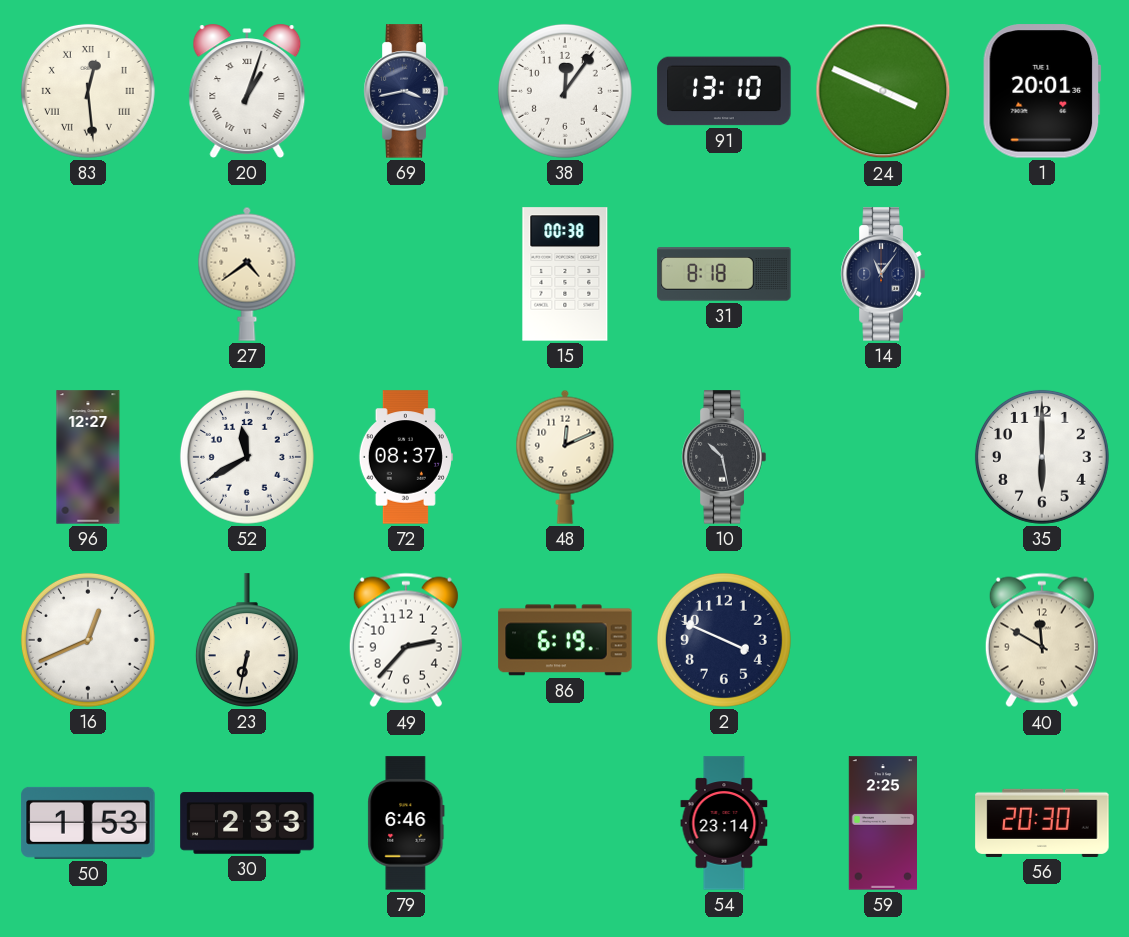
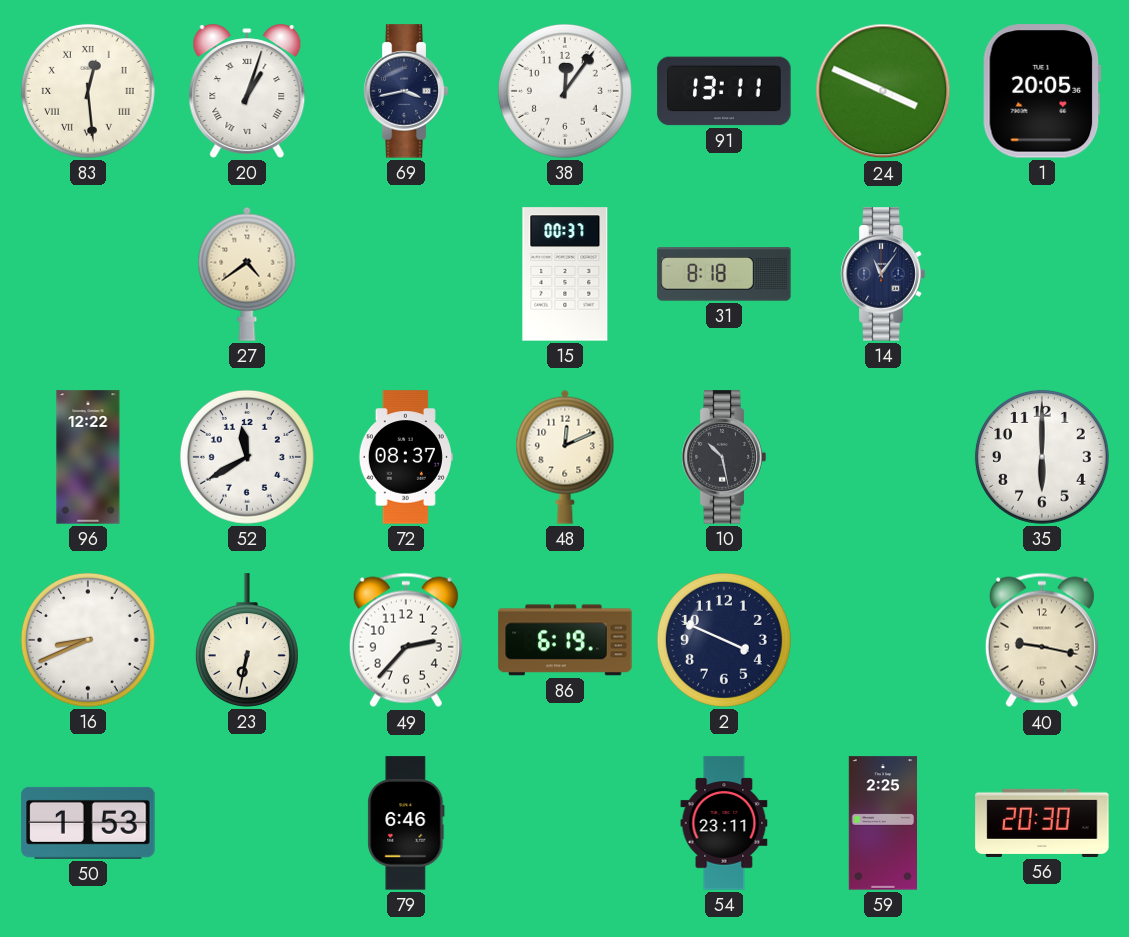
91: 13:10 -> 13:11 (724, 91)
1: 20:01 -> 20:05 (1042, 91)
15: 00:38 -> 00:37 (565, 274)
96: 12:27 -> 12:22 (88, 457)
16: 12:41 -> 8:41 (88, 640)
40: 11:50 -> 9:17 (1042, 640)
30: 2:33 -> none (247, 823)
54: 23:14 -> 23:11 (724, 823)
